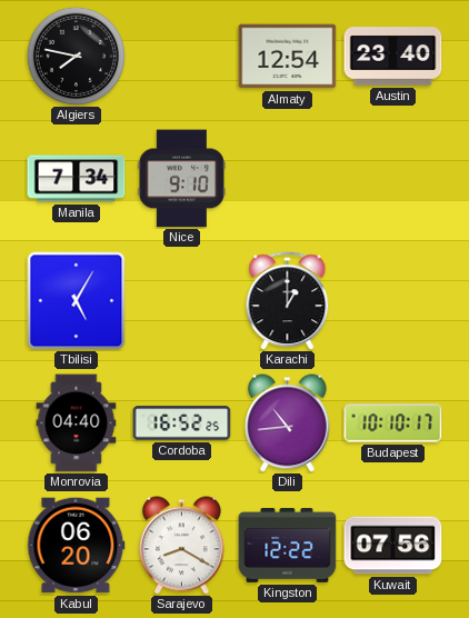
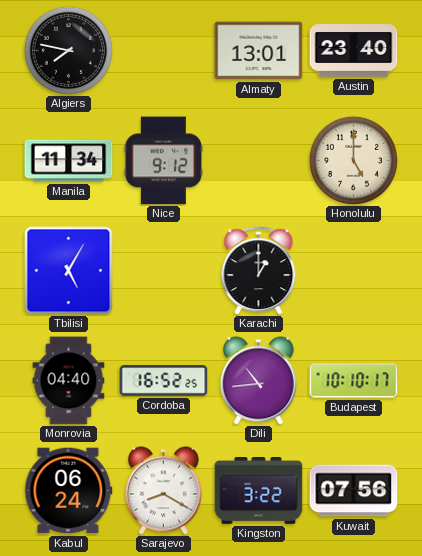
Almaty: 12:54 -> 13:01 (259, 51)
Manila: 7:34 -> 11:34 (69, 161)
Nice: 9:10 -> 9:12 (163, 161)
Honolulu: none -> 5:00 (353, 160)
Kabul: 06:20 -> 06:24 (69, 491)
Kingston: 12:22 -> 3:22 (259, 491)
